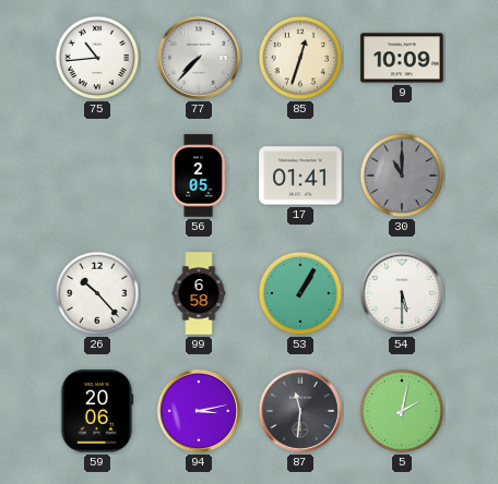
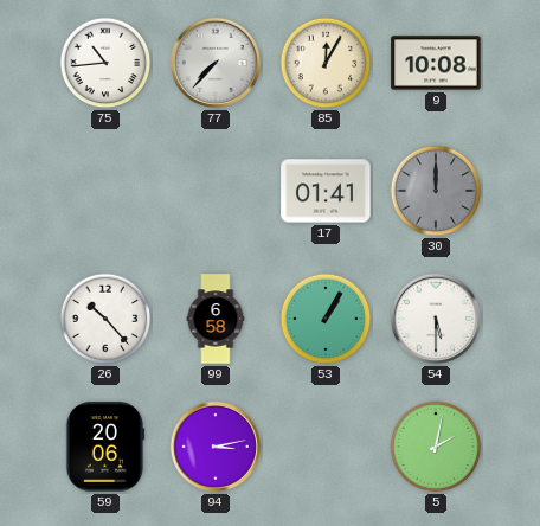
85: 12:33 -> 12:05 (326, 63)
9: 10:09 -> 10:08 (436, 63)
56: 2:05 -> none (199, 176)
30: 11:00 -> 12:00 (436, 191)
87: 11:31 -> none (300, 411)
